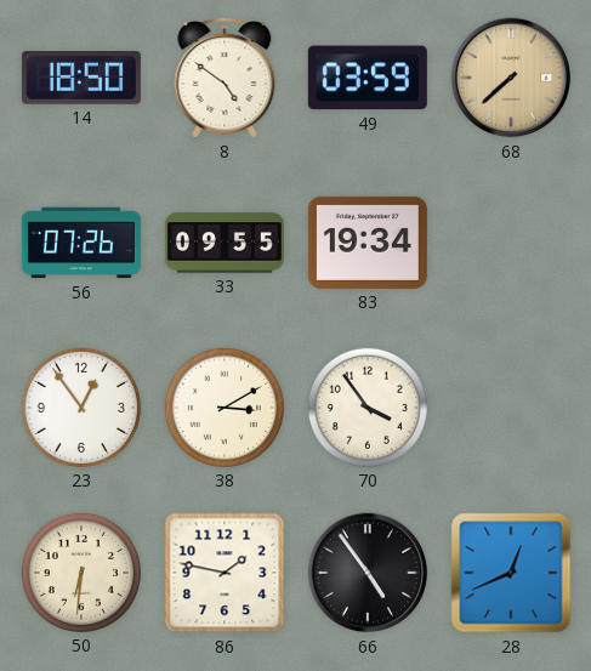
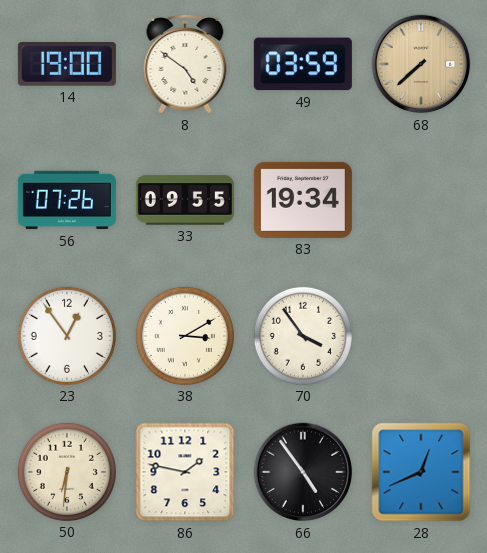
14: 18:50 -> 19:00 (67, 64)
